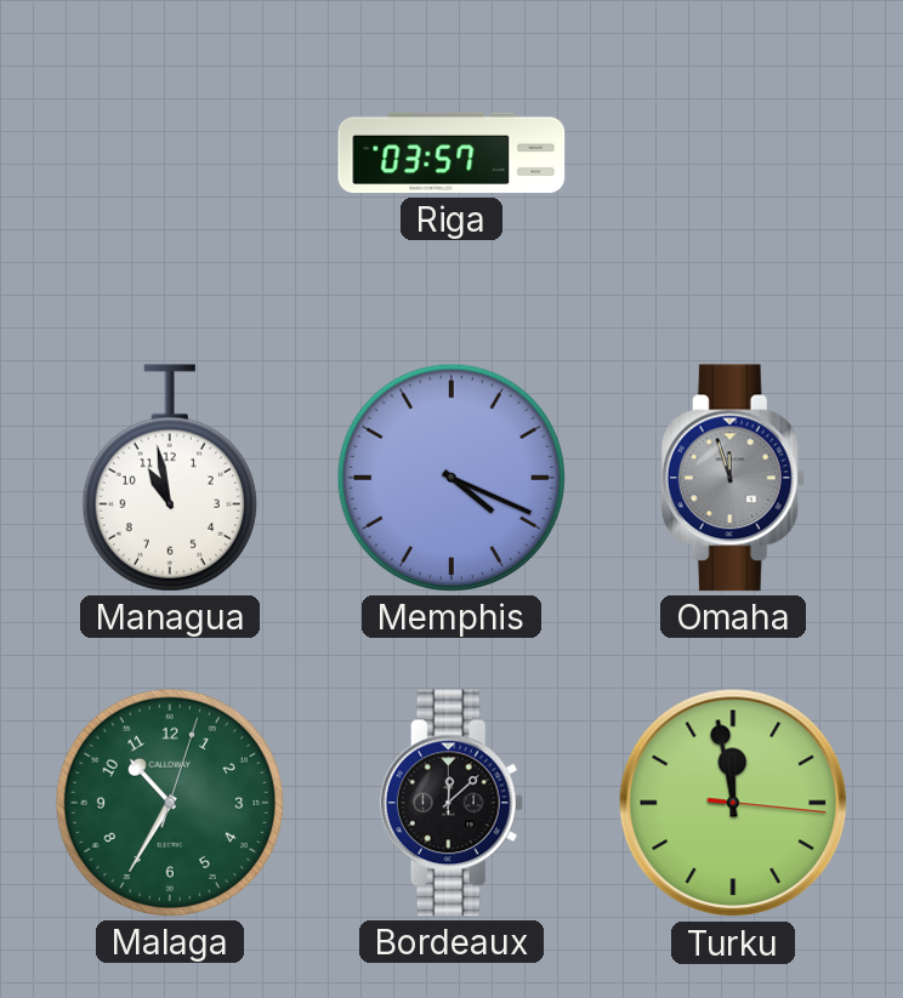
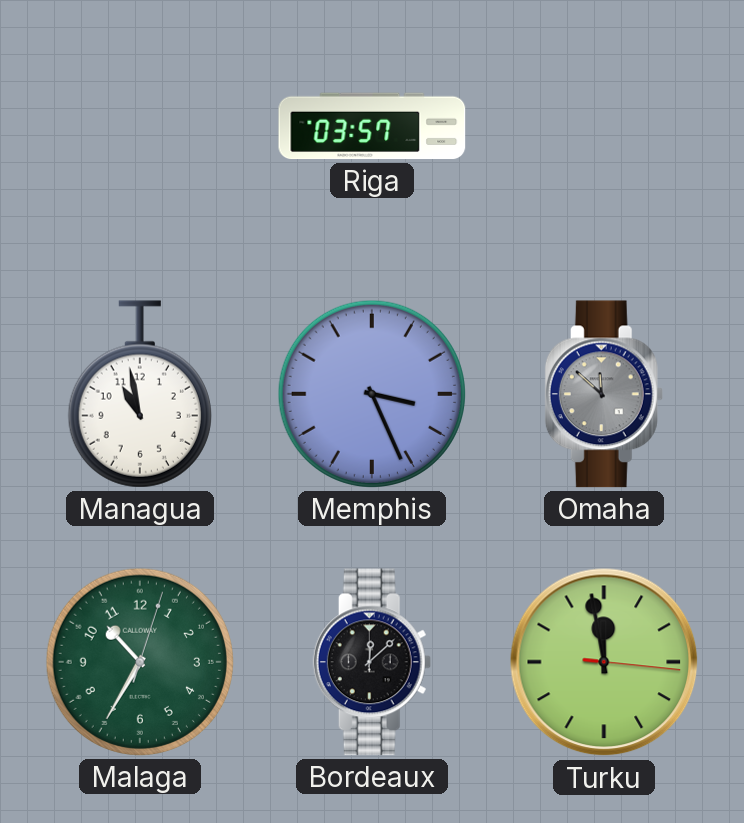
Memphis: 4:19 -> 3:26 (372, 394)
Omaha: 11:57 -> 11:52 (604, 394)
